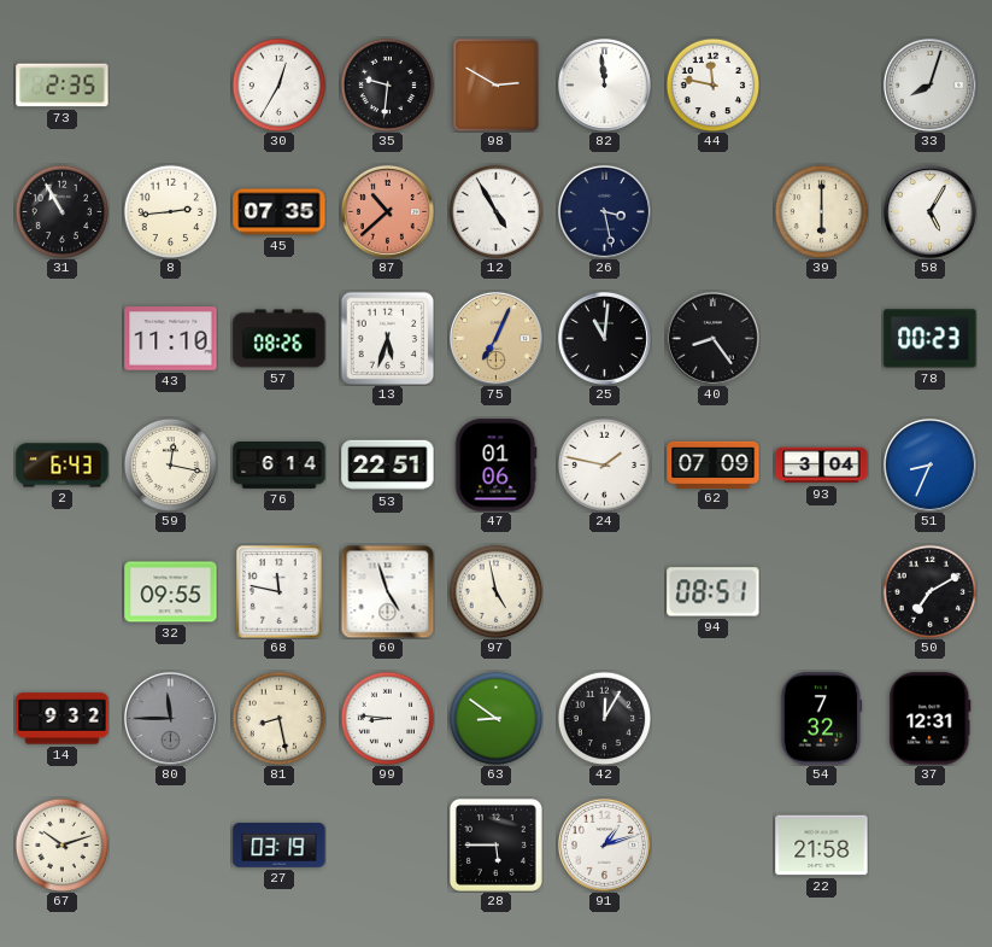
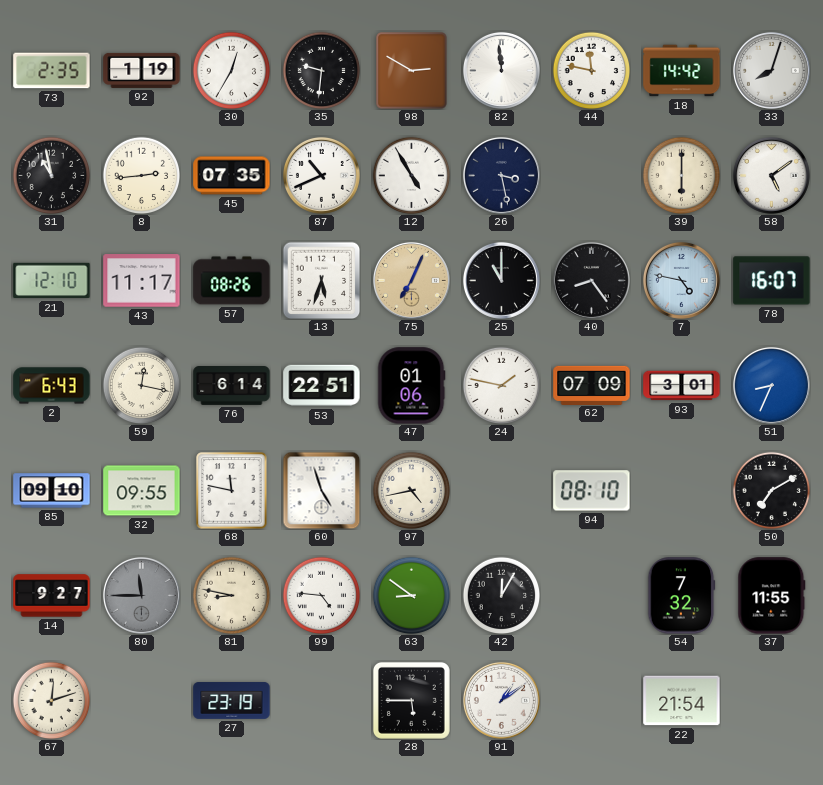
92: none -> 1:19 (142, 70)
18: none -> 14:42 (682, 71)
31: 10:55 -> 10:58 (51, 175)
87: 10:38 -> 10:41 (321, 175)
87 dial: salmon -> white (321, 175)
58: 5:05 -> 5:09 (771, 175)
21: none -> 12:10 (52, 281)
43: 11:10 -> 11:17 (142, 281)
25: 11:01 -> 11:00 (501, 280)
7: none -> 4:47 (681, 280)
78: 00:23 -> 16:07 (772, 281)
93: 3:04 -> 3:01 (682, 386)
85: none -> 09:10 (52, 491)
97: 4:58 -> 4:43 (411, 490)
94: 08:51 -> 08:10 (592, 491)
14: 9:32 -> 9:27 (52, 596)
81: 8:28 -> 8:47 (231, 595)
99: 8:46 -> 4:46 (321, 595)
37: 12:31 -> 11:55 (772, 596)
67: 10:12 -> 12:12 (51, 700)
27: 03:19 -> 23:19 (232, 701)
91: 1:12 -> 1:09 (501, 700)
22: 21:58 -> 21:54 (682, 701)
